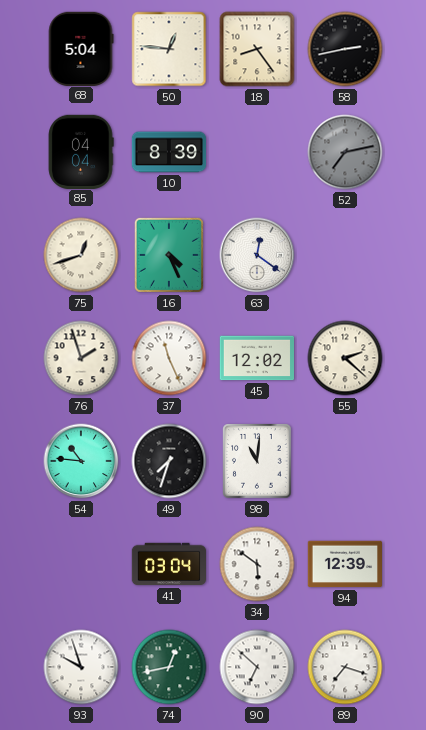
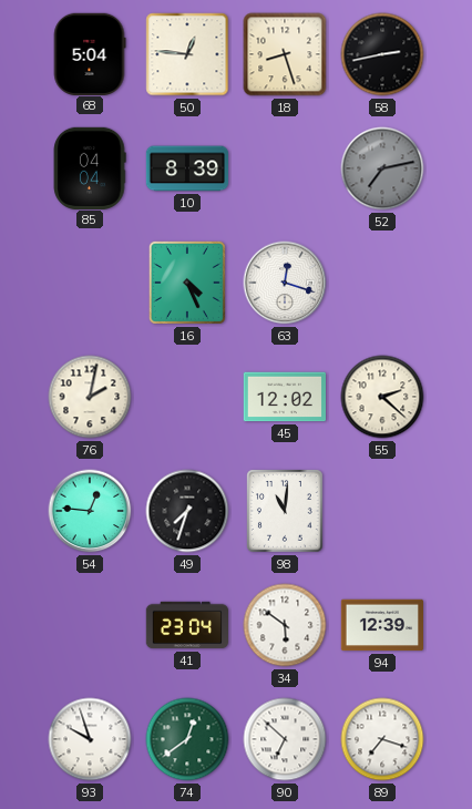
18: 8:24 -> 8:27 (285, 54)
75: 12:42 -> none (81, 255)
63: 12:21 -> 12:18 (285, 283)
76: 1:57 -> 2:02 (90, 397)
37: 11:26 -> none (169, 358)
54: 10:46 -> 12:46 (90, 511)
41: 03:04 -> 23:04 (187, 625)
74: 12:43 -> 12:39 (187, 739)
